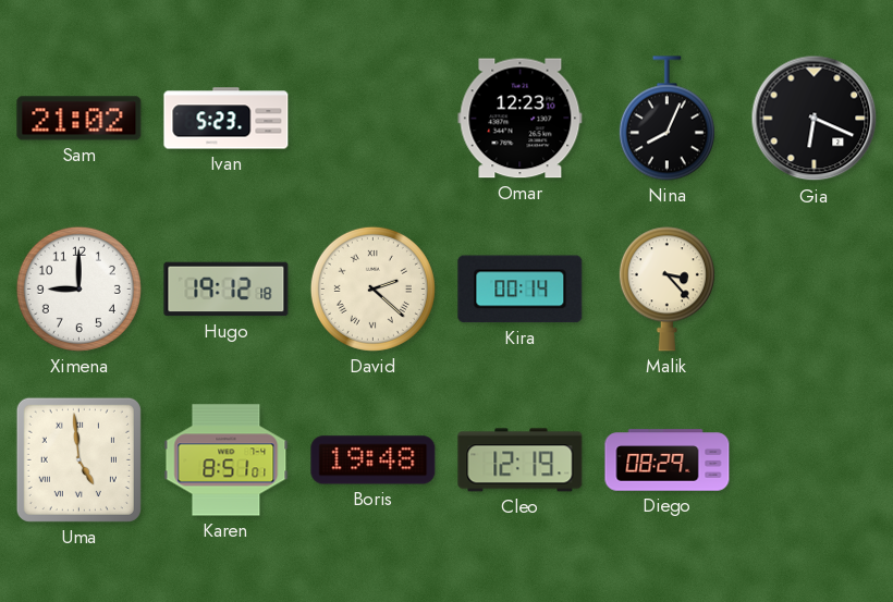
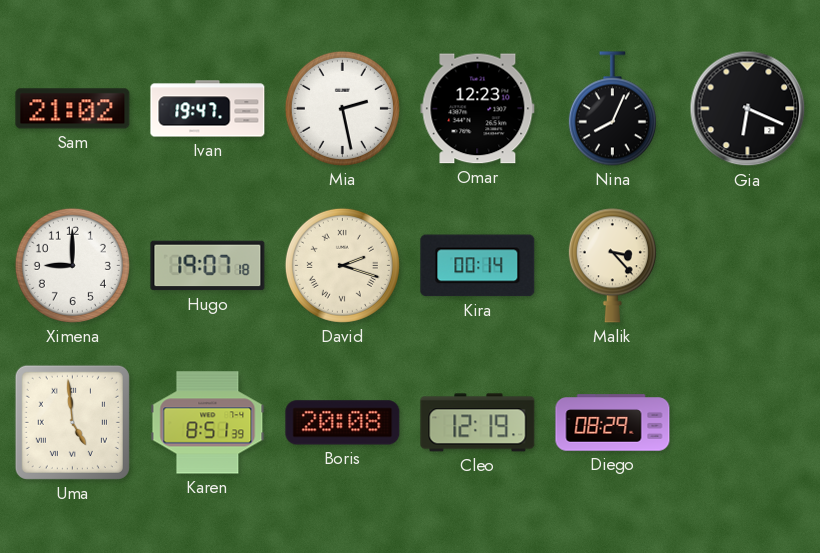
Ivan: 5:23 -> 19:47 (208, 109)
Mia: none -> 2:28 (342, 108)
Hugo: 19:12 -> 19:07 (208, 266)
David: 2:22 -> 2:18 (342, 265)
Karen: 8:51:01 -> 8:51:39 (208, 423)
Boris: 19:48 -> 20:08 (343, 423)
